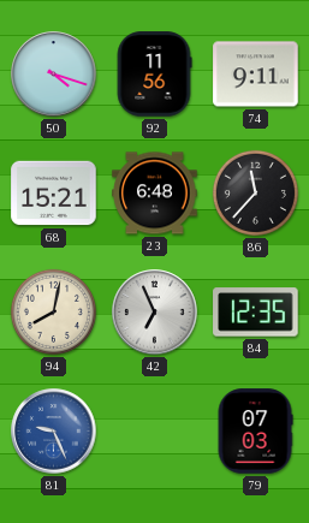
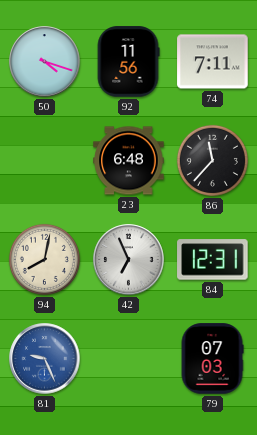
74: 9:11 -> 7:11 (213, 62)
68: 15:21 -> none (54, 194)
84: 12:35 -> 12:31 (213, 260)
